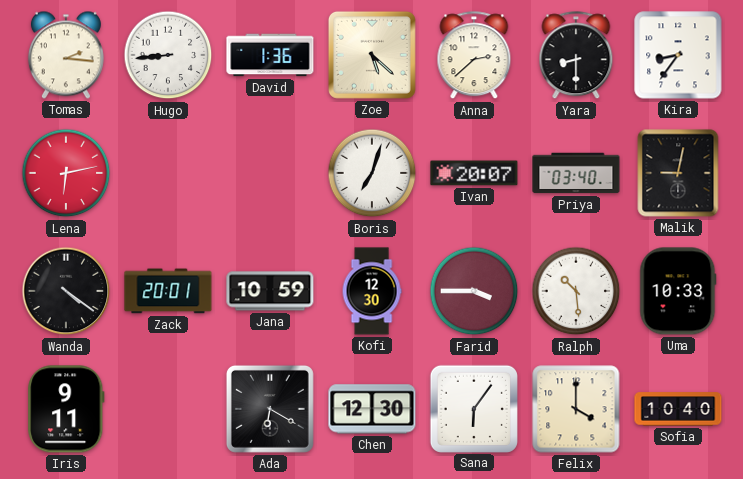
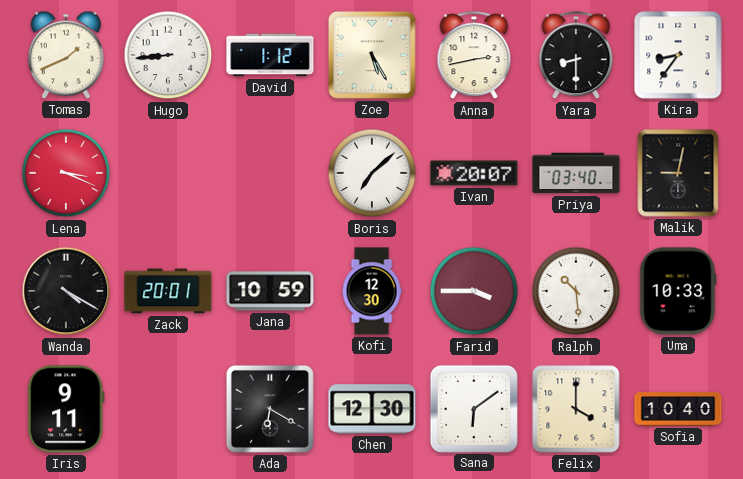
Tomas: 2:16 -> 1:41 (66, 55)
David: 1:36 -> 1:12 (270, 55)
Zoe: 5:22 -> 5:25 (372, 55)
Anna: 2:38 -> 2:43 (474, 56)
Lena: 6:13 -> 3:19 (66, 173)
Boris: 7:03 -> 7:08 (372, 173)
Wanda: 4:21 -> 4:20 (66, 291)
Sana: 6:06 -> 6:09 (473, 408)
